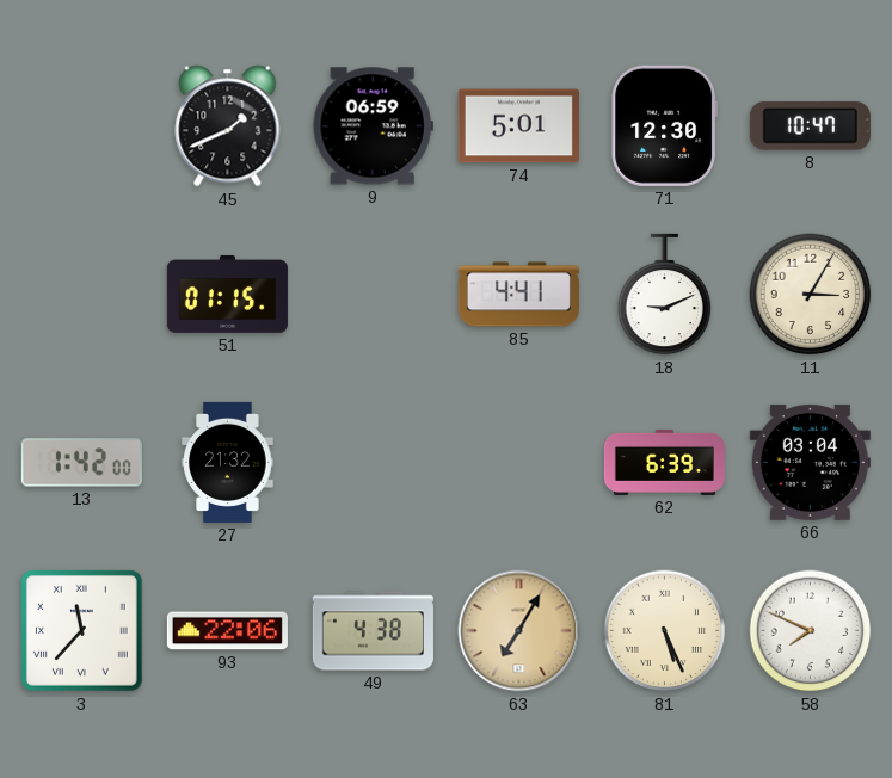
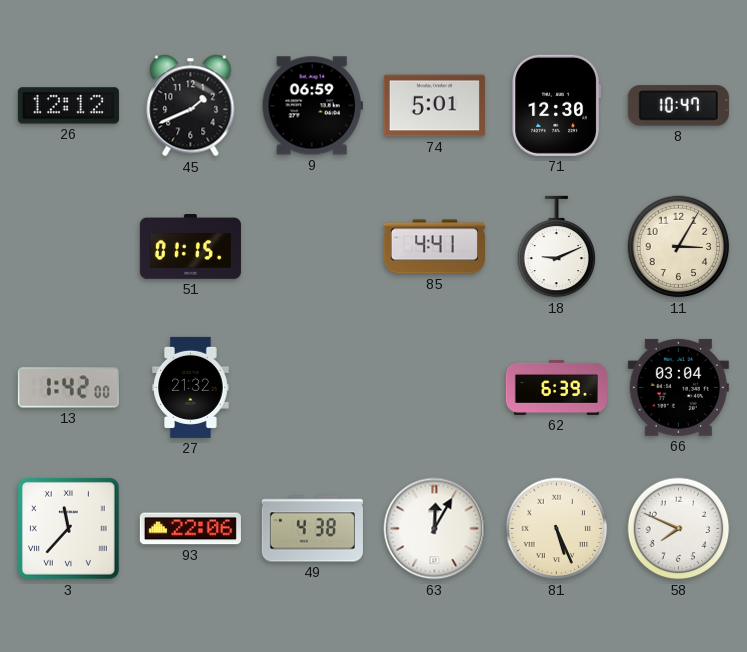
26: none -> 12:12 (68, 106)
63: 7:05 -> 12:05 (435, 529)
63 dial: champagne -> white (435, 529)
